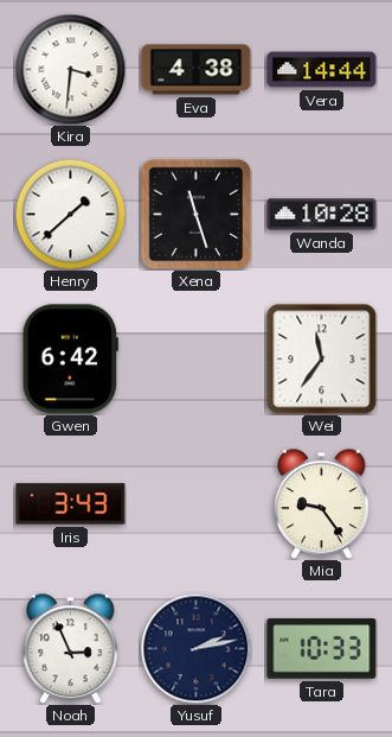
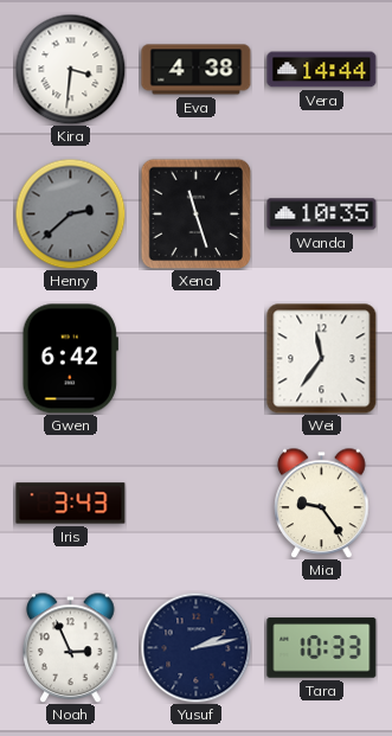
Henry: 1:38 -> 2:38 (70, 213)
Henry dial: white -> grey (70, 213)
Wanda: 10:28 -> 10:35 (322, 215)
